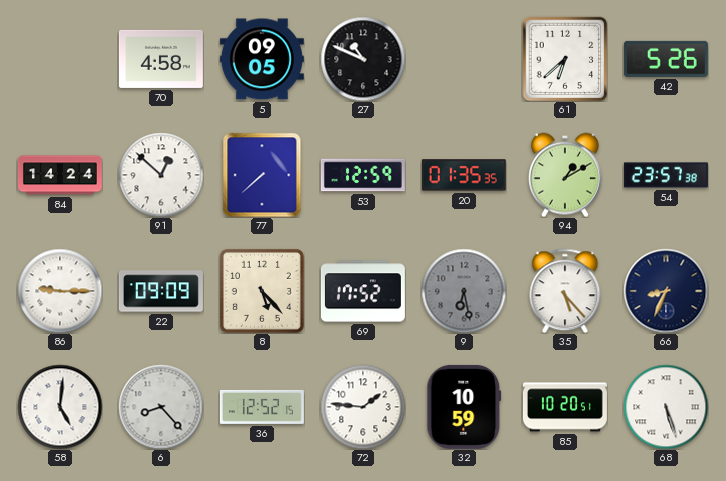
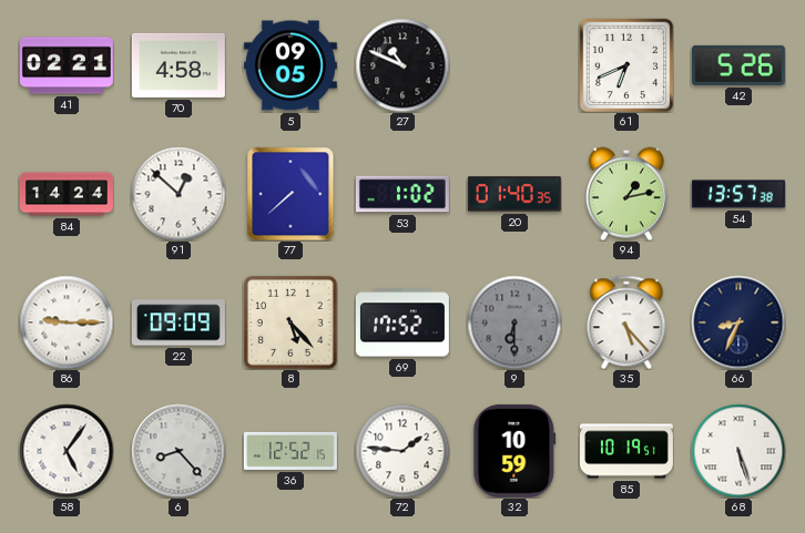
41: none -> 02:21 (67, 65)
61: 6:38 -> 6:41 (626, 65)
53: 12:59 -> 1:02 (402, 194)
20: 01:35 -> 01:40 (514, 194)
94: 1:10 -> 1:13 (626, 194)
54: 23:57 -> 13:57 (738, 194)
9: 6:28 -> 6:30 (514, 322)
58: 5:01 -> 5:06 (67, 451)
85: 10:20 -> 10:19 (626, 451)
